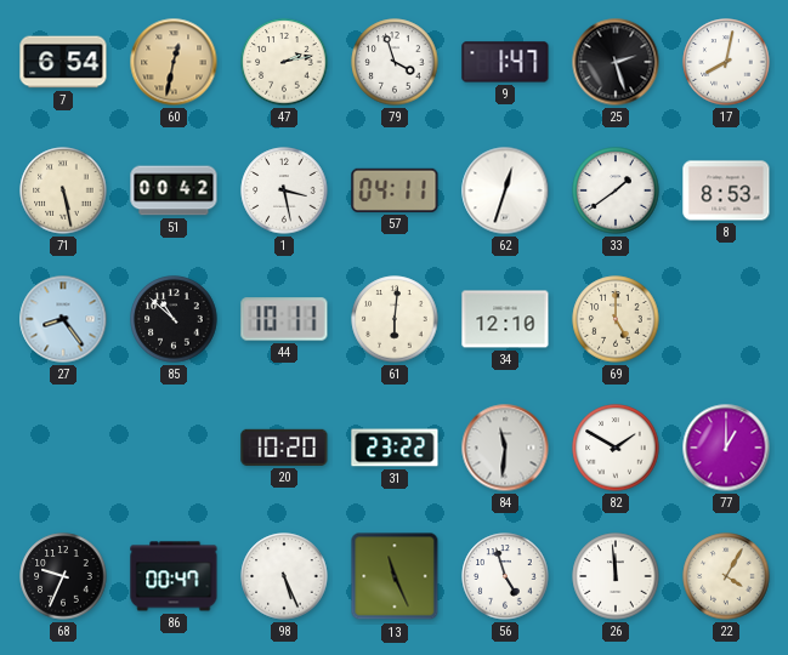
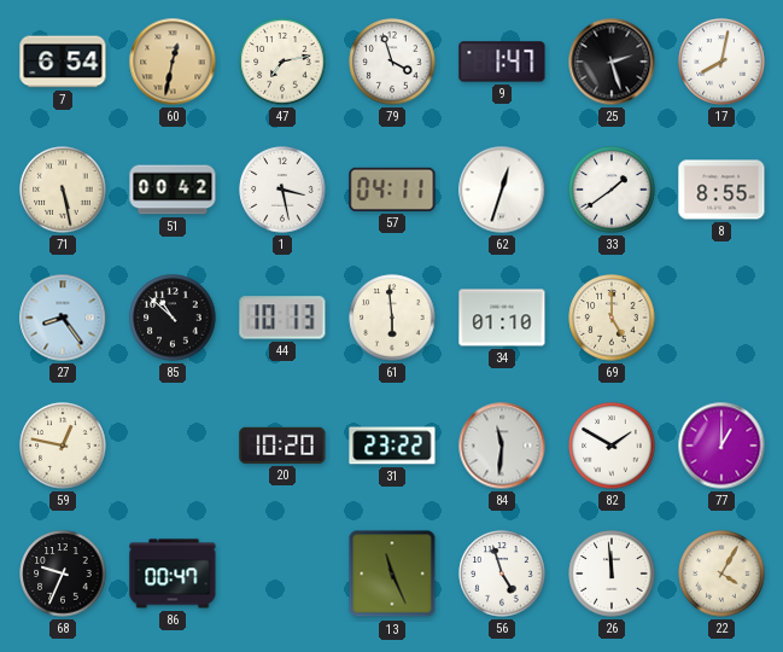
47: 2:13 -> 7:13 (282, 62)
8: 8:53 -> 8:55 (721, 190)
44: 10:11 -> 10:13 (282, 318)
61: 6:01 -> 5:59 (392, 318)
34: 12:10 -> 01:10 (502, 318)
59: none -> 12:47 (63, 446)
98: 5:26 -> none (284, 576)
